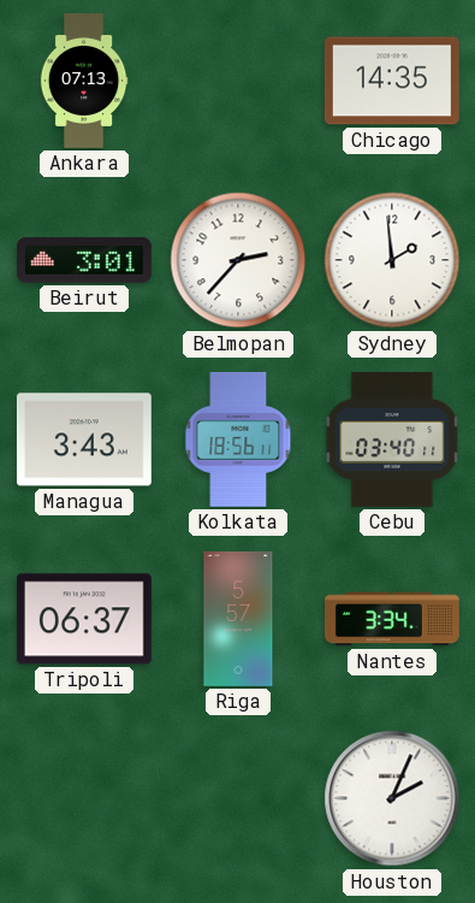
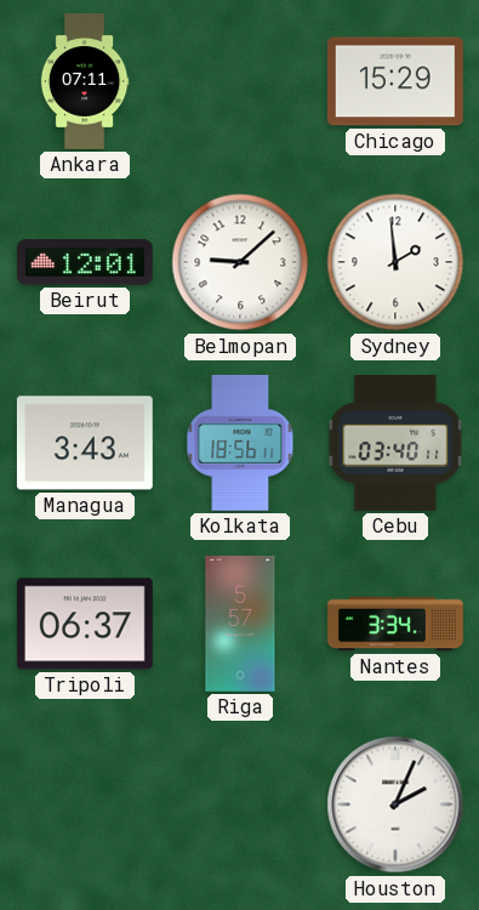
Ankara: 07:13 -> 07:11 (85, 83)
Chicago: 14:35 -> 15:29 (395, 81)
Beirut: 3:01 -> 12:01 (85, 262)
Belmopan: 2:37 -> 9:08 (240, 262)
